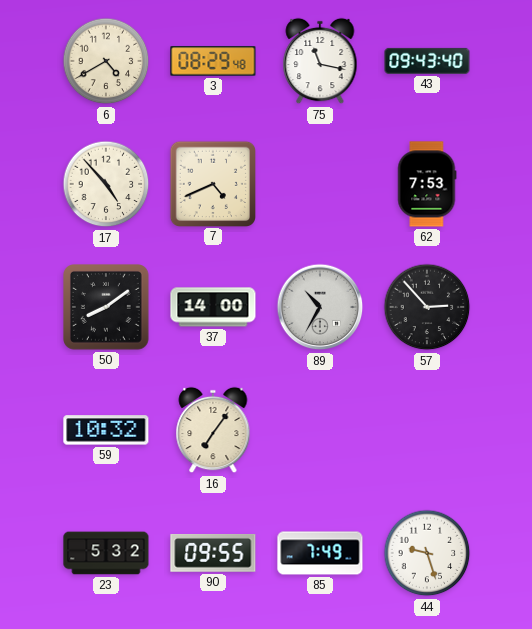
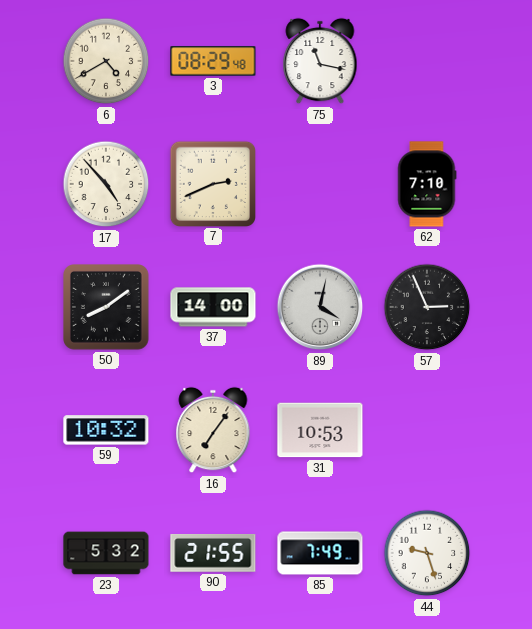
43: 09:43 -> none (427, 61)
7: 4:41 -> 2:41 (212, 183)
62: 7:53 -> 7:10 (427, 184)
89: 10:35 -> 4:02 (320, 307)
57: 2:53 -> 2:56 (427, 307)
31: none -> 10:53 (320, 430)
90: 09:55 -> 21:55 (213, 553)
